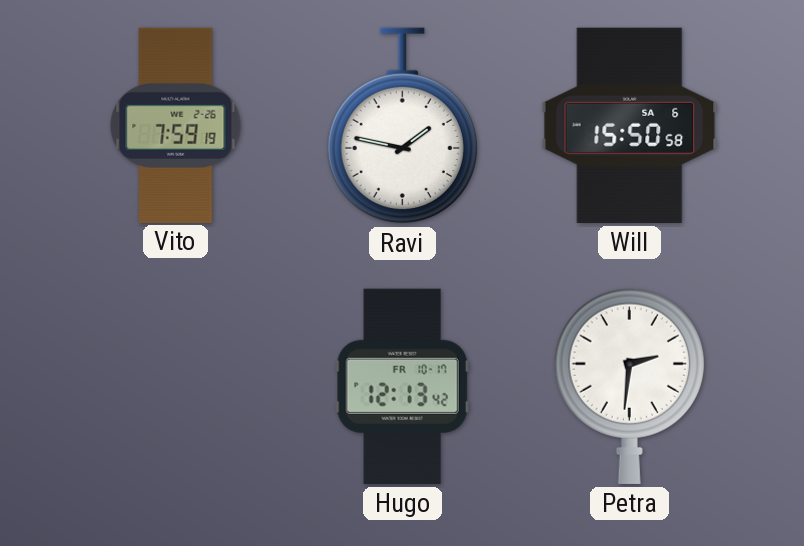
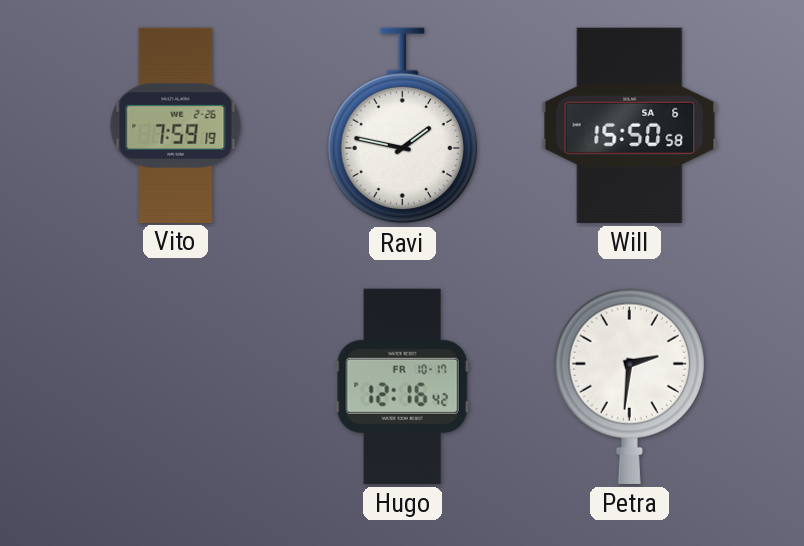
Hugo: 12:13 -> 12:16 (402, 386)
